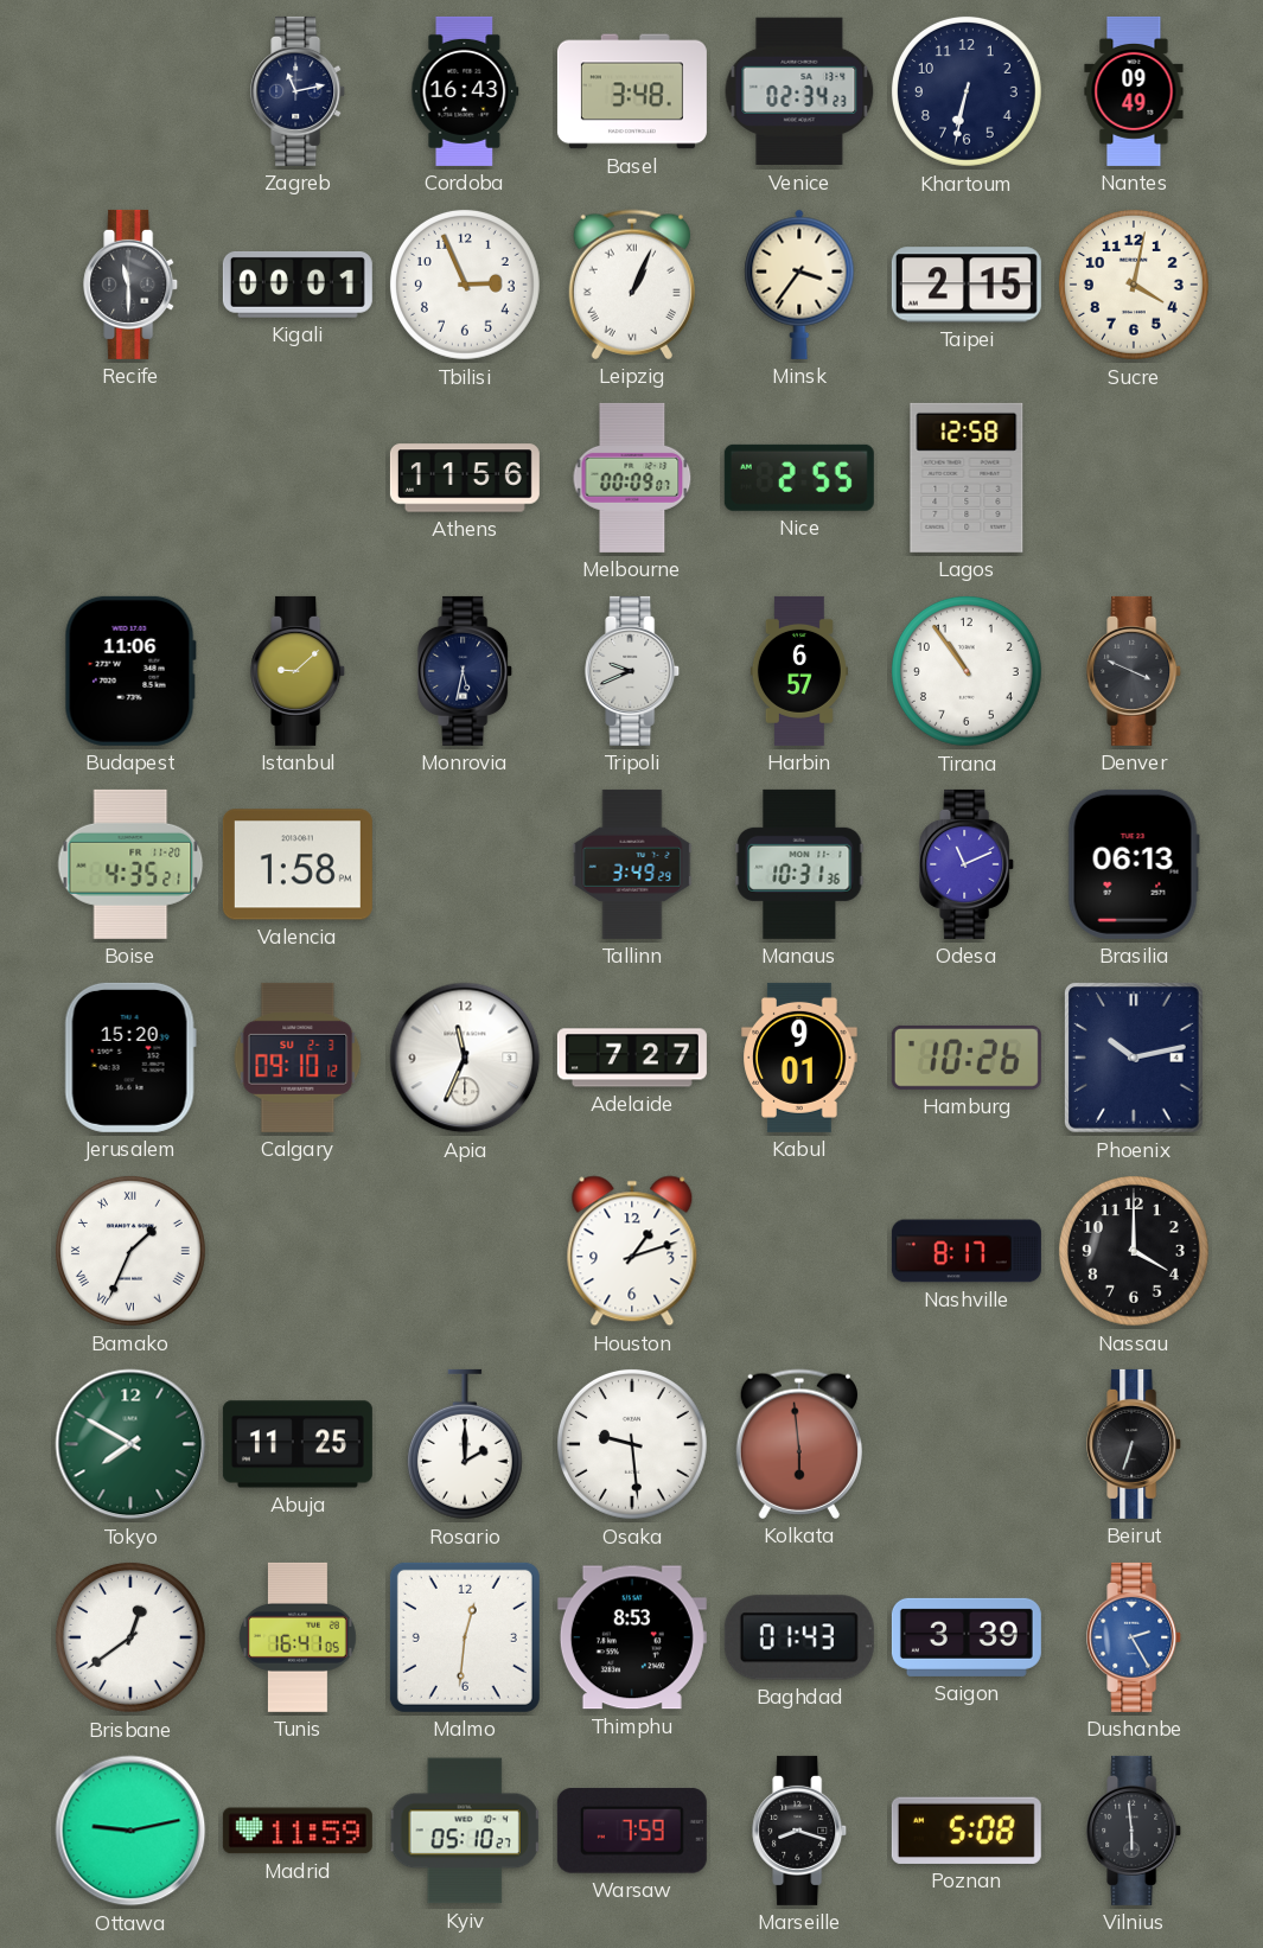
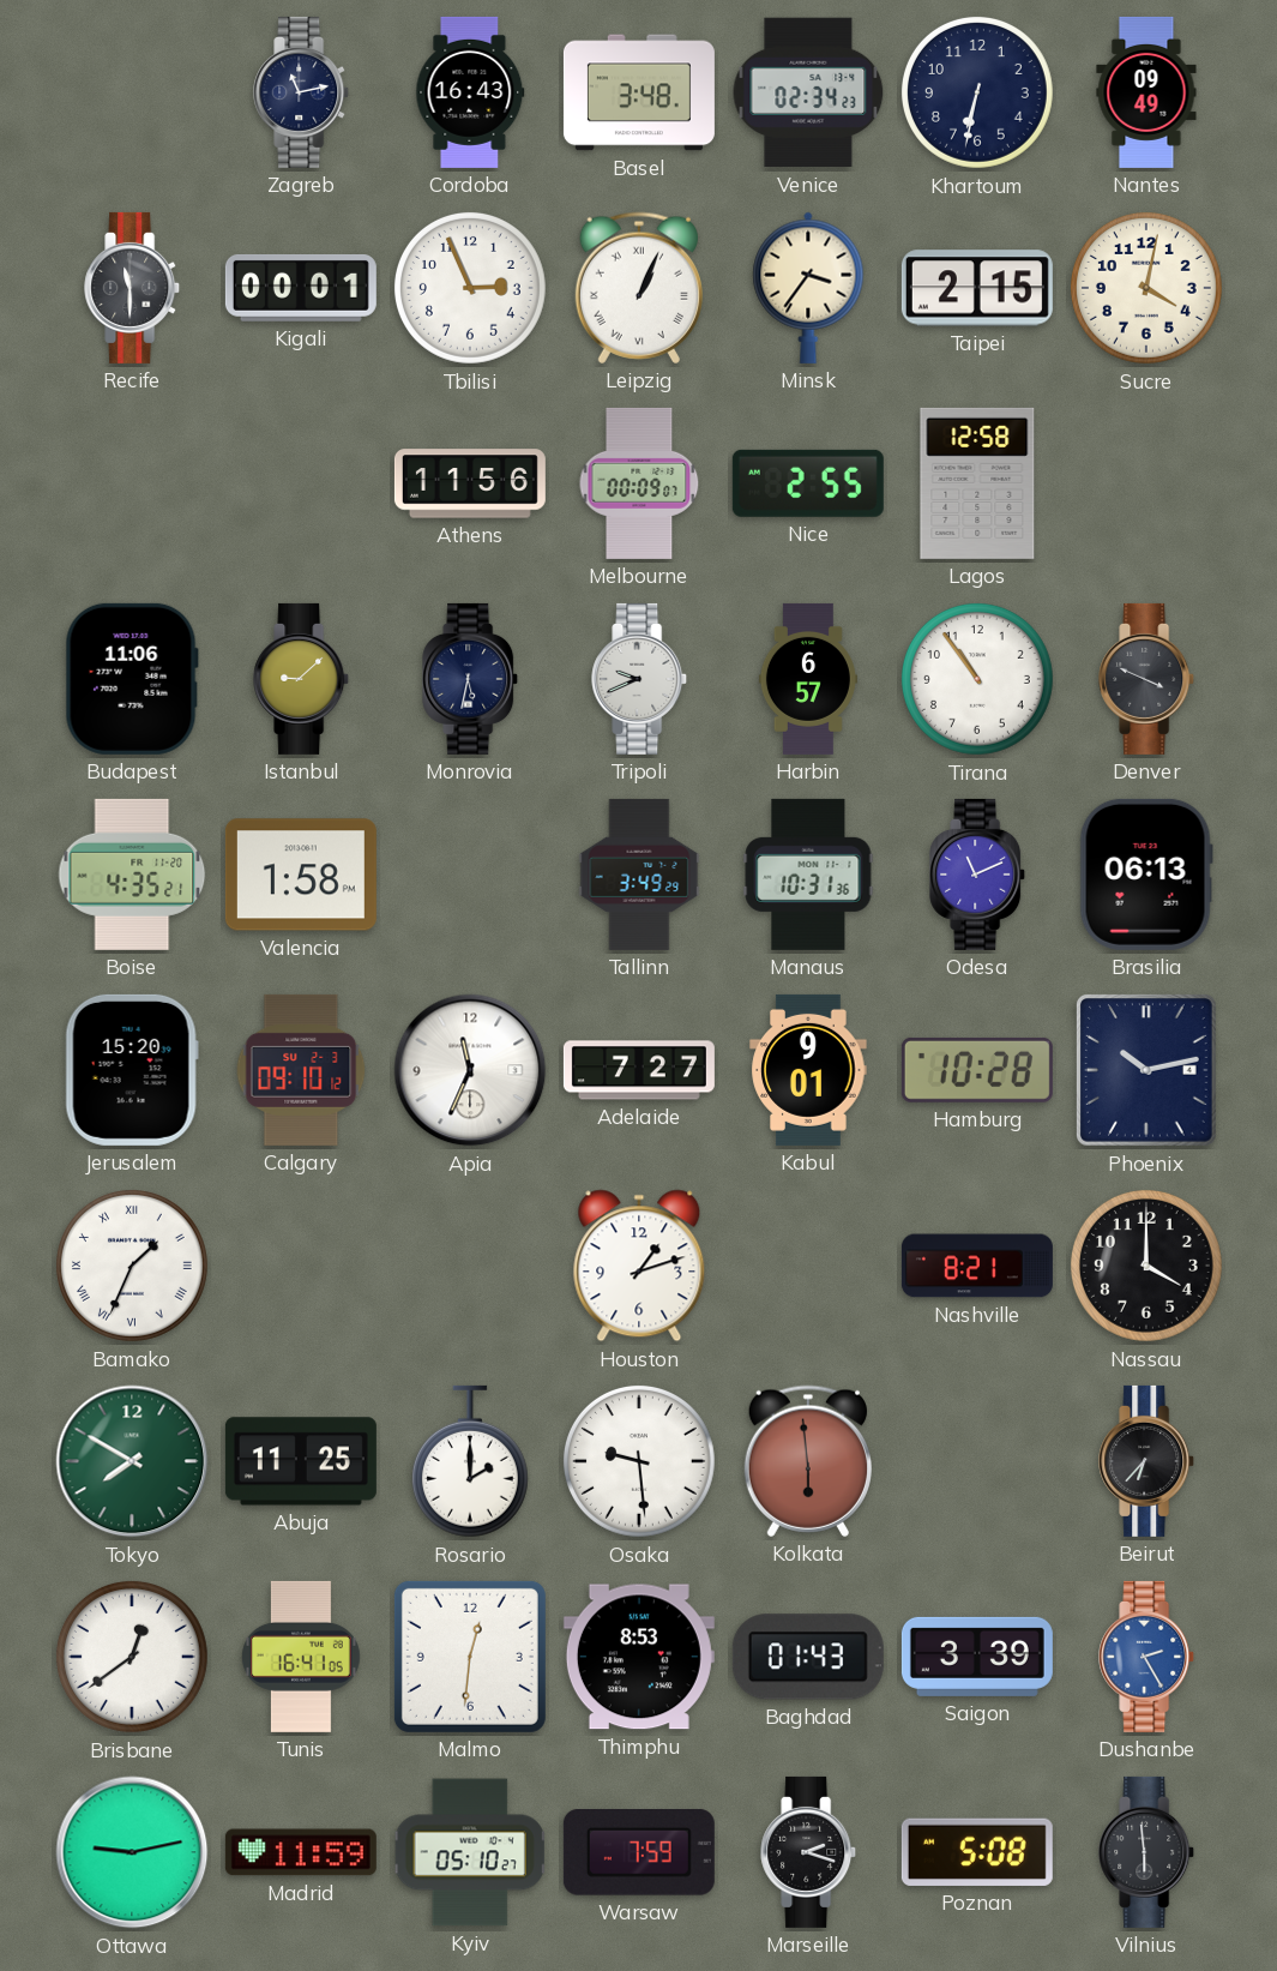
Hamburg: 10:26 -> 10:28 (977, 1070)
Nashville: 8:17 -> 8:21 (977, 1266)
Beirut: 6:33 -> 6:37 (1148, 1461)
Marseille: 8:18 -> 2:18 (809, 1852)
